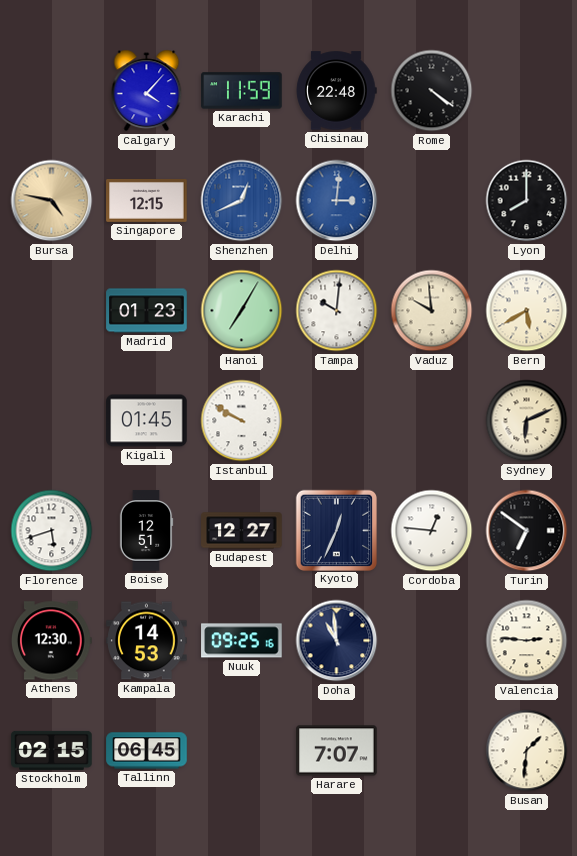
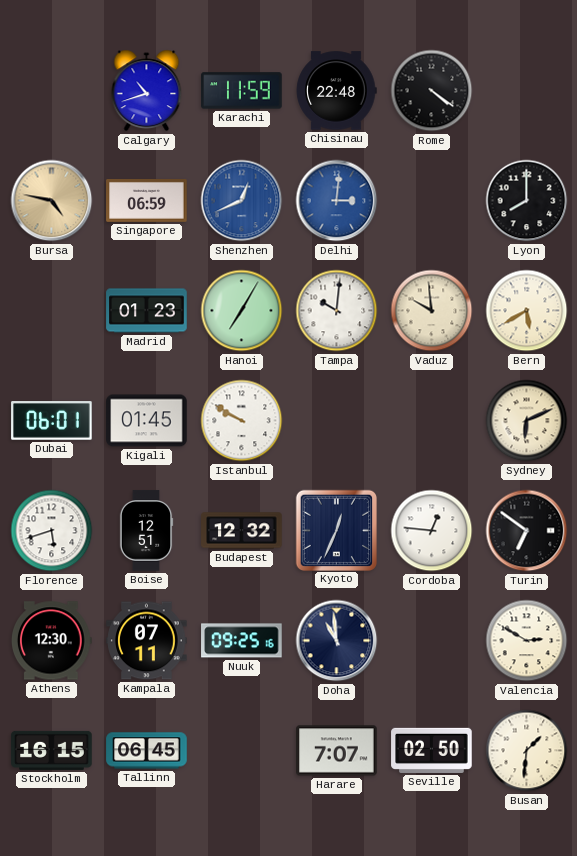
Calgary: 4:07 -> 10:42 (147, 91)
Singapore: 12:15 -> 06:59 (147, 201)
Dubai: none -> 06:01 (52, 421)
Budapest: 12:27 -> 12:32 (242, 531)
Kampala: 14:53 -> 07:11 (147, 641)
Valencia: 2:46 -> 2:50 (527, 641)
Stockholm: 02:15 -> 16:15 (52, 750)
Seville: none -> 02:50 (432, 750)
